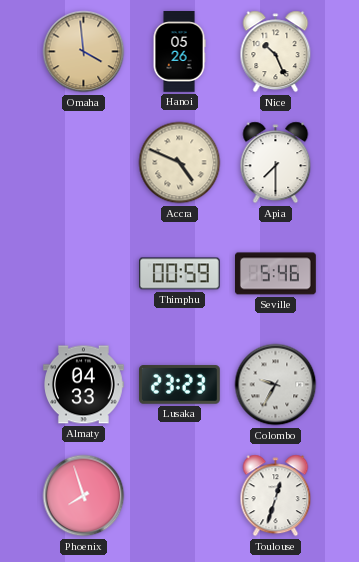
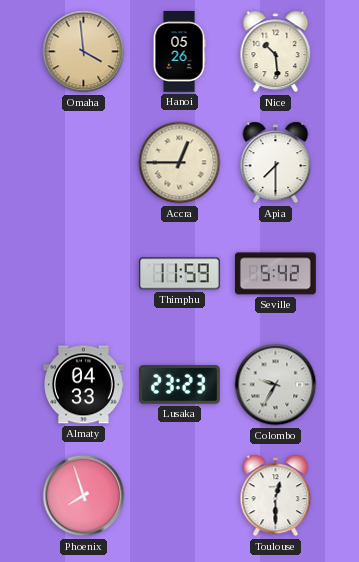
Nice: 10:26 -> 10:29 (276, 52)
Accra: 4:49 -> 12:45 (180, 163)
Thimphu: 00:59 -> 11:59 (180, 274)
Seville: 5:46 -> 5:42 (276, 274)
Toulouse: 12:33 -> 12:30 (276, 496)
